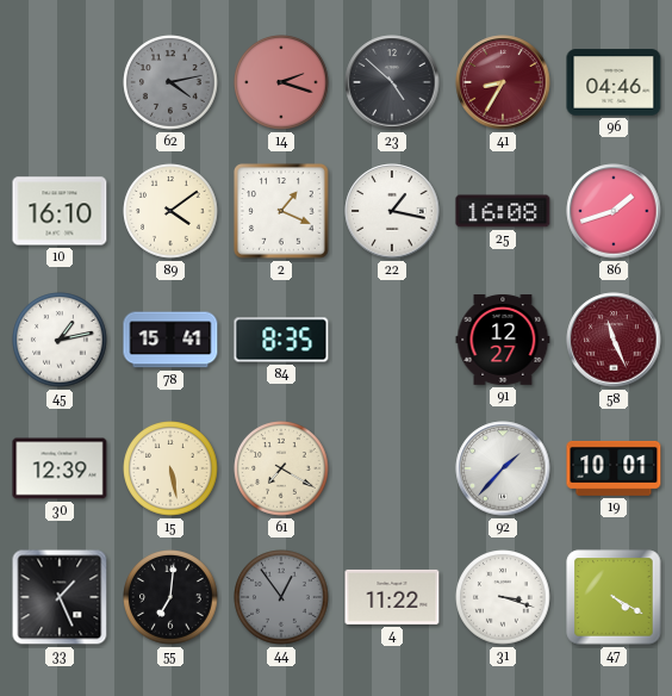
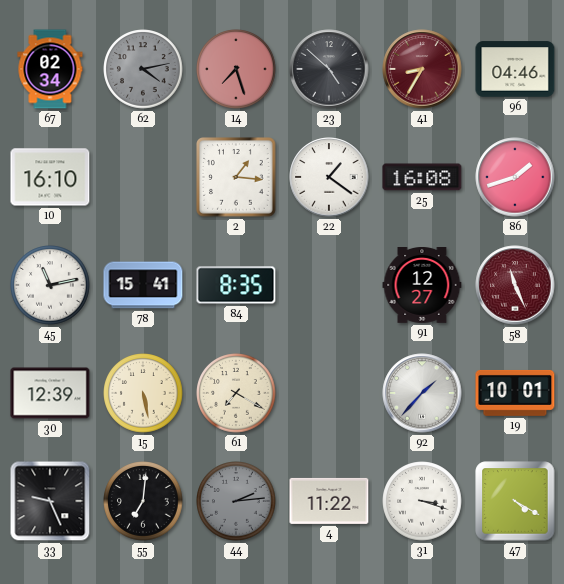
67: none -> 02:34 (50, 69)
14: 2:18 -> 7:27 (236, 69)
89: 4:09 -> none (170, 211)
2: 1:19 -> 1:16 (237, 178)
22: 1:17 -> 1:21 (329, 177)
45: 1:13 -> 11:13 (50, 285)
33: 1:26 -> 9:26 (50, 501)
44: 12:54 -> 2:14 (236, 501)
